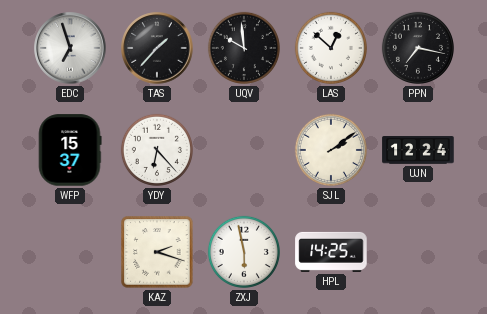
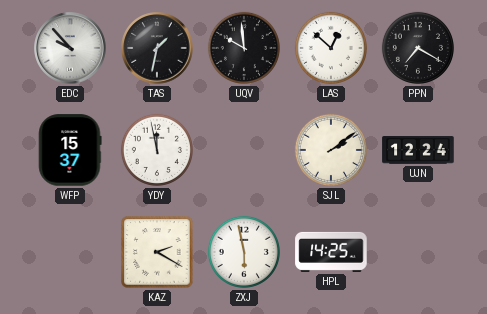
EDC: 6:57 -> 9:53 (70, 48)
TAS: 1:37 -> 1:32 (157, 48)
PPN: 7:17 -> 7:20 (418, 48)
YDY: 6:23 -> 11:58 (157, 150)
KAZ: 2:18 -> 2:20 (157, 252)
